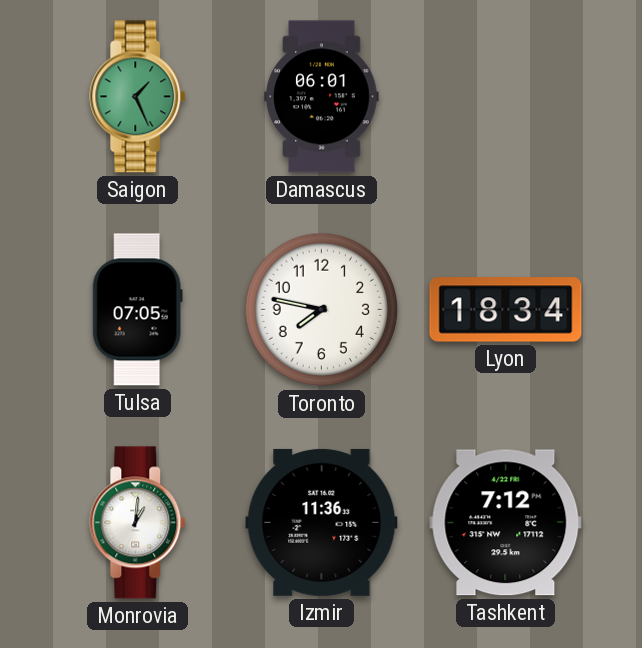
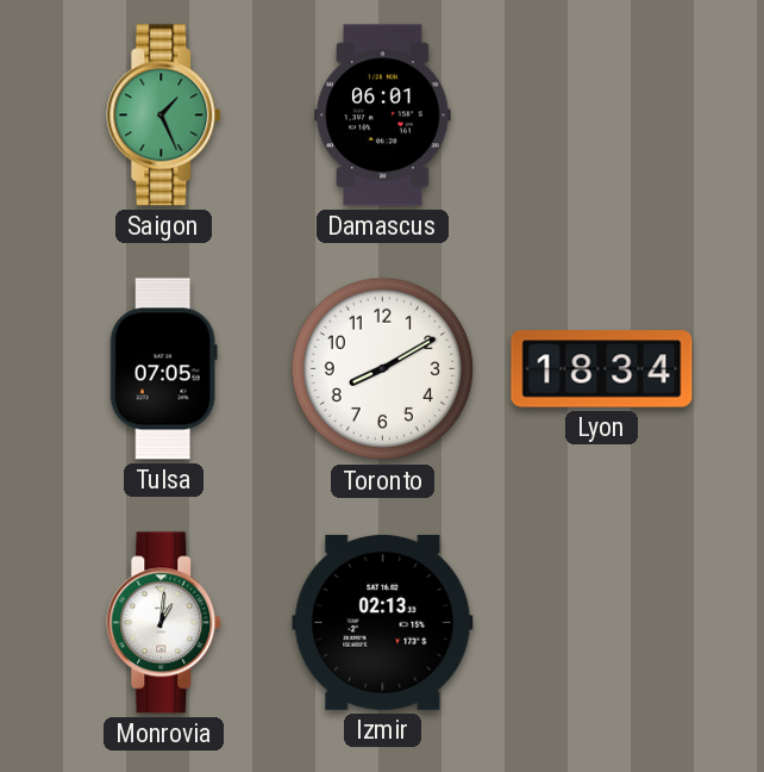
Toronto: 7:47 -> 8:10 (383, 369)
Izmir: 11:36 -> 02:13 (383, 622)
Tashkent: 7:12 -> none (506, 523)
